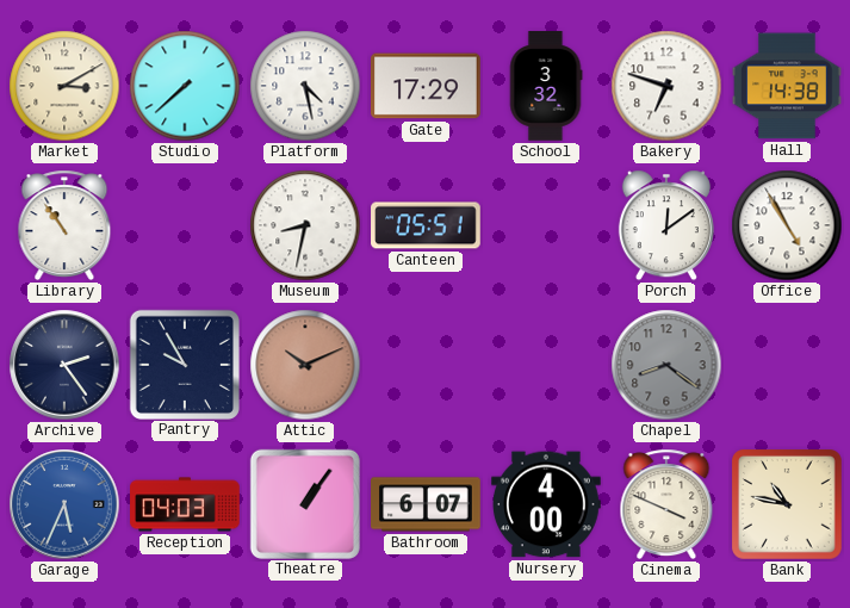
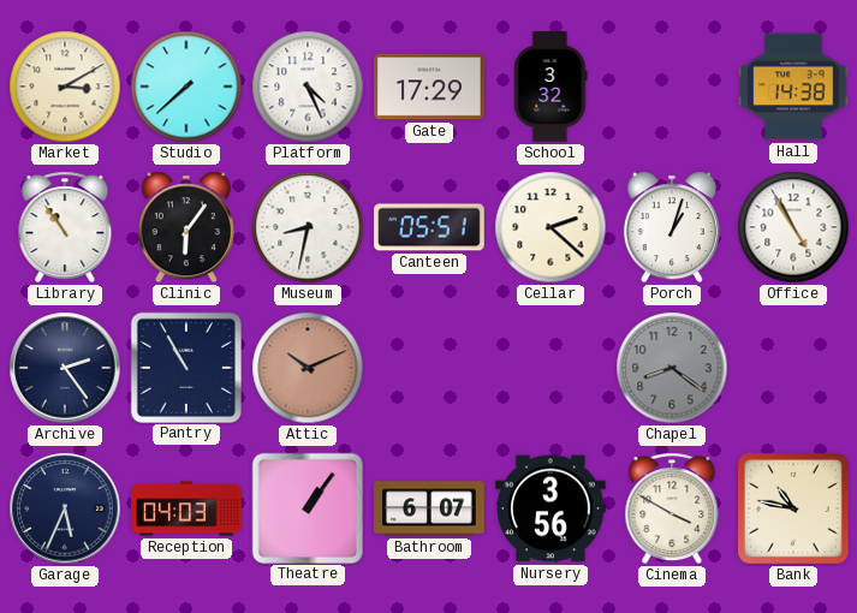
Platform: 4:28 -> 4:26 (308, 87)
Bakery: 6:48 -> none (666, 86)
Clinic: none -> 6:06 (186, 227)
Cellar: none -> 2:22 (550, 227)
Porch: 12:09 -> 1:03 (672, 227)
Pantry: 9:55 -> 10:55 (185, 367)
Garage dial: blue -> navy (65, 508)
Nursery: 4:00 -> 3:56 (550, 508)
Cinema: 3:49 -> 3:50 (672, 508)
